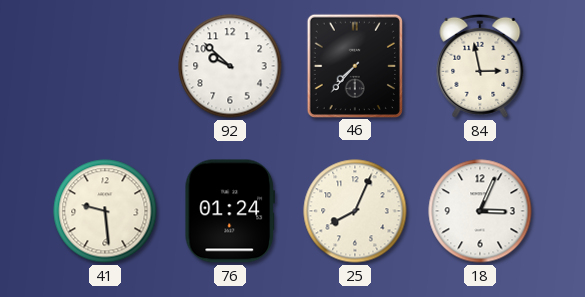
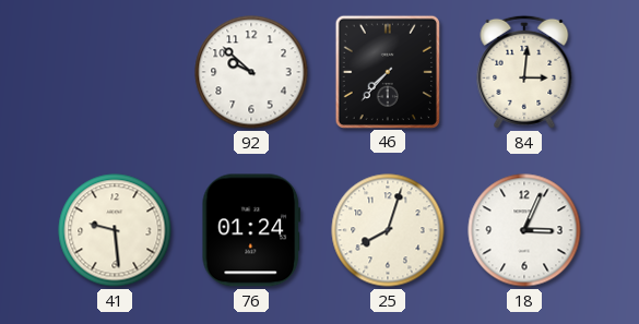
84: 2:58 -> 3:01 (524, 72)
25: 8:04 -> 8:03 (388, 230)
